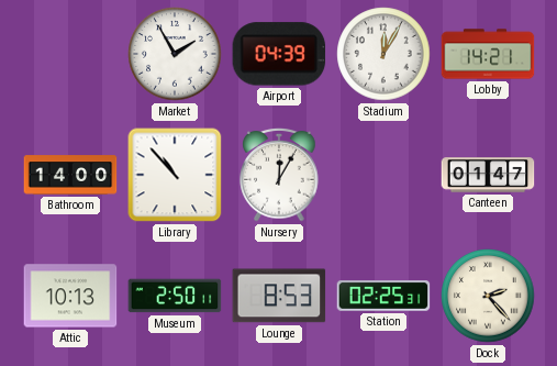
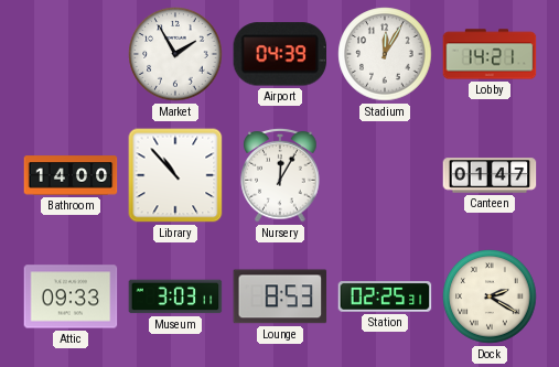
Attic: 10:13 -> 09:33 (71, 296)
Museum: 2:50 -> 3:03 (175, 296)
Dock: 2:23 -> 2:20 (490, 296)
